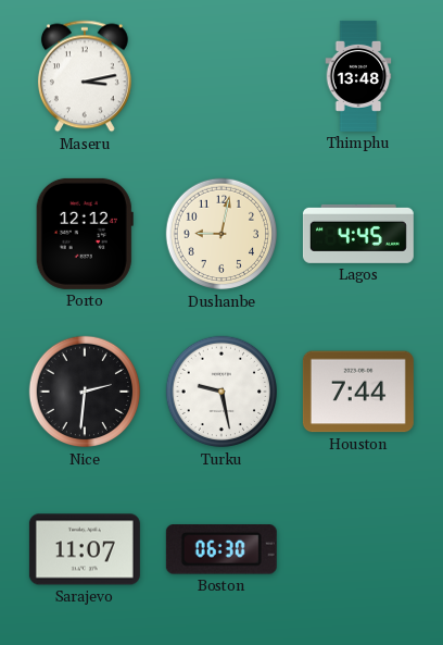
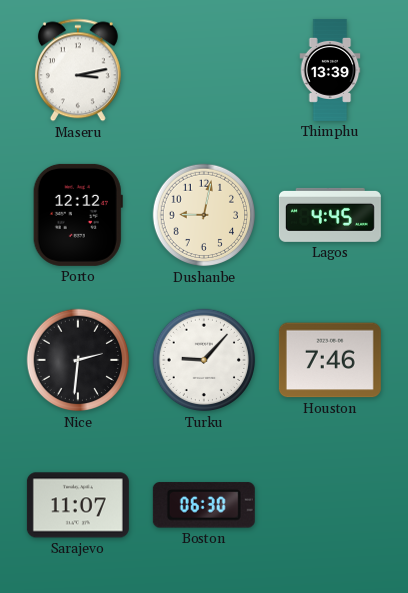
Thimphu: 13:48 -> 13:39 (330, 70)
Turku: 9:28 -> 9:07 (204, 360)
Houston: 7:44 -> 7:46 (330, 360)
